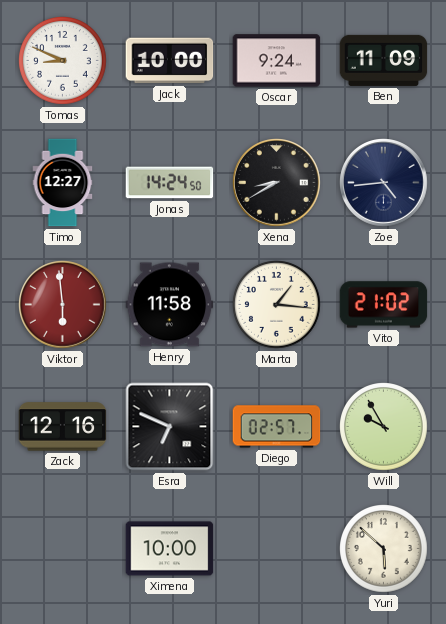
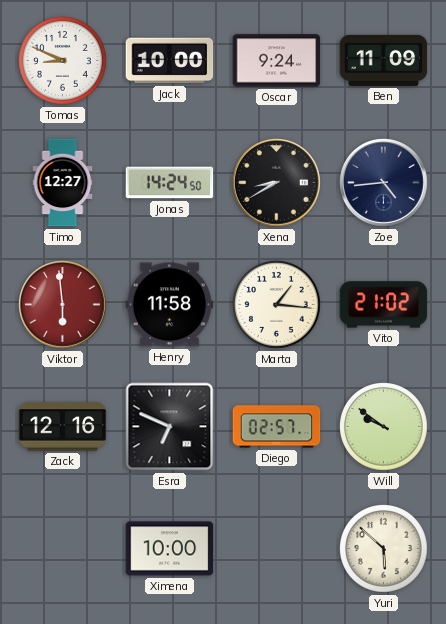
Will: 9:55 -> 9:51 (384, 427)
